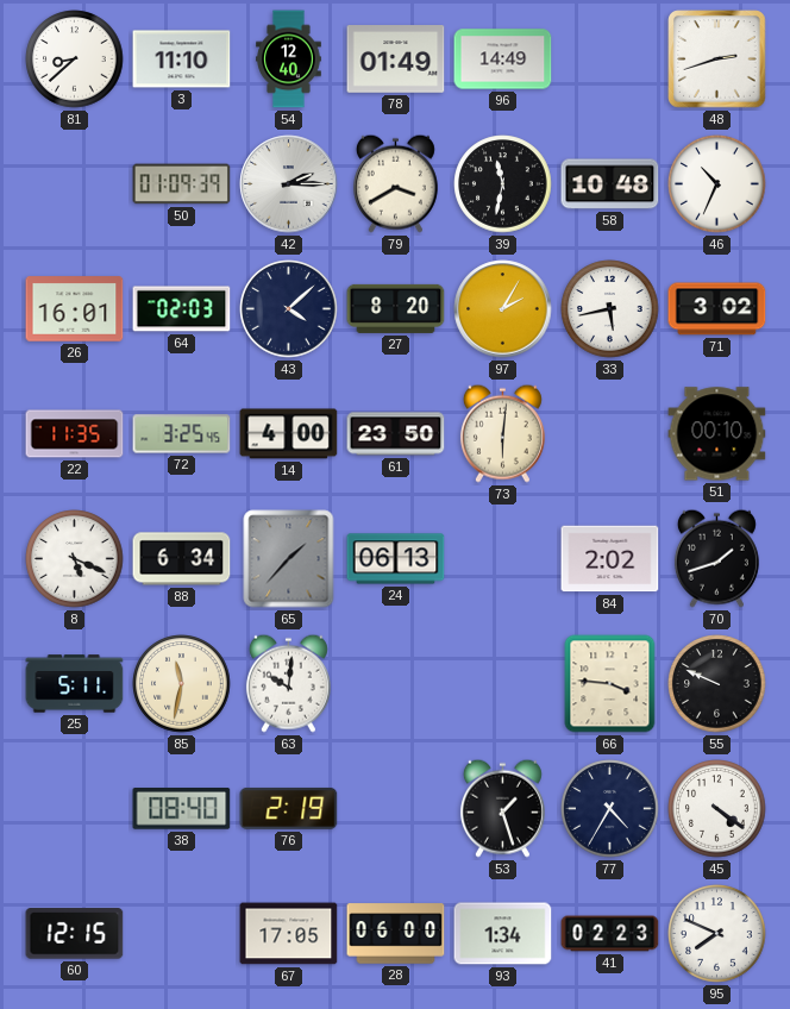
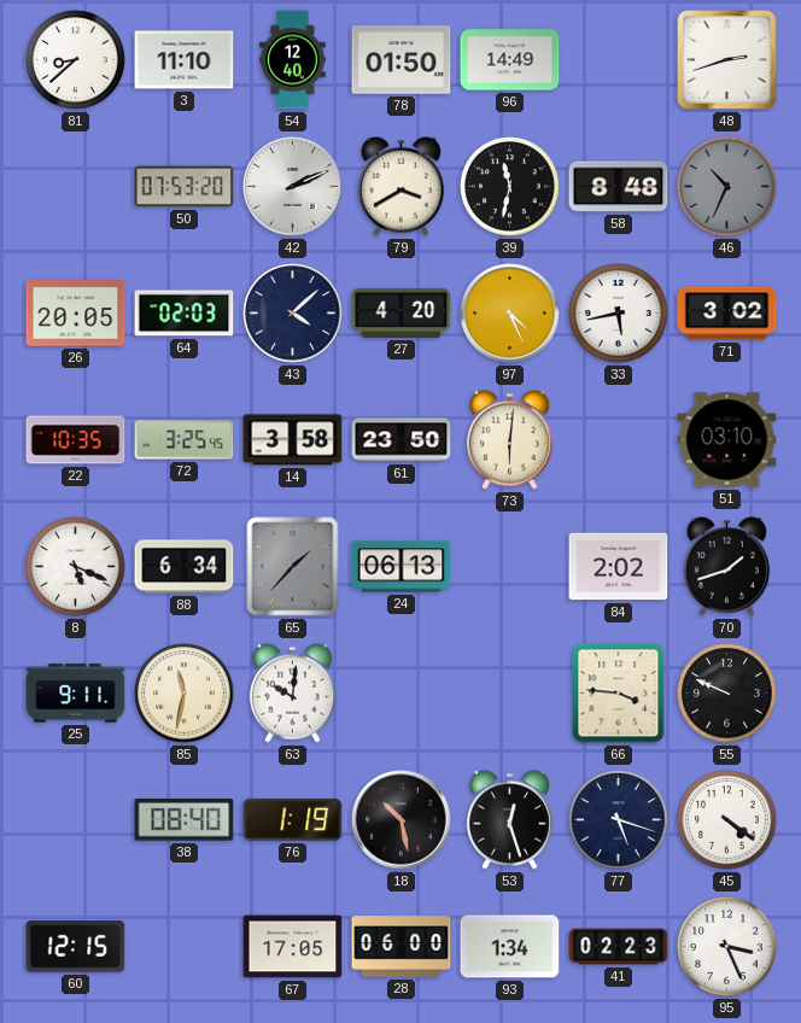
78: 01:49 -> 01:50 (402, 60)
50: 01:09 -> 07:53 (185, 187)
42: 2:15 -> 2:11 (293, 187)
58: 10:48 -> 8:48 (619, 187)
46 dial: white -> grey (727, 187)
26: 16:01 -> 20:05 (76, 314)
27: 8:20 -> 4:20 (402, 312)
97: 2:05 -> 4:26 (510, 314)
22: 11:35 -> 10:35 (76, 440)
14: 4:00 -> 3:58 (293, 440)
51: 00:10 -> 03:10 (727, 440)
25: 5:11 -> 9:11 (76, 694)
76: 2:19 -> 1:19 (293, 819)
18: none -> 10:28 (402, 820)
53: 1:27 -> 12:27 (509, 819)
77: 4:35 -> 5:18 (619, 820)
95: 7:49 -> 3:26 (727, 947)
